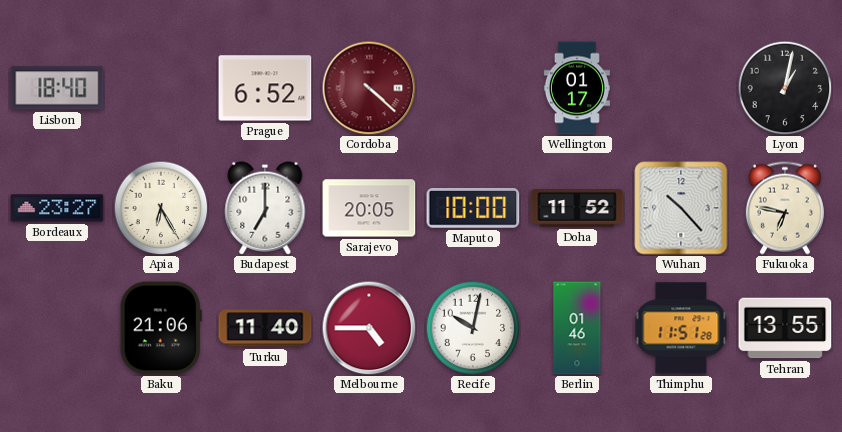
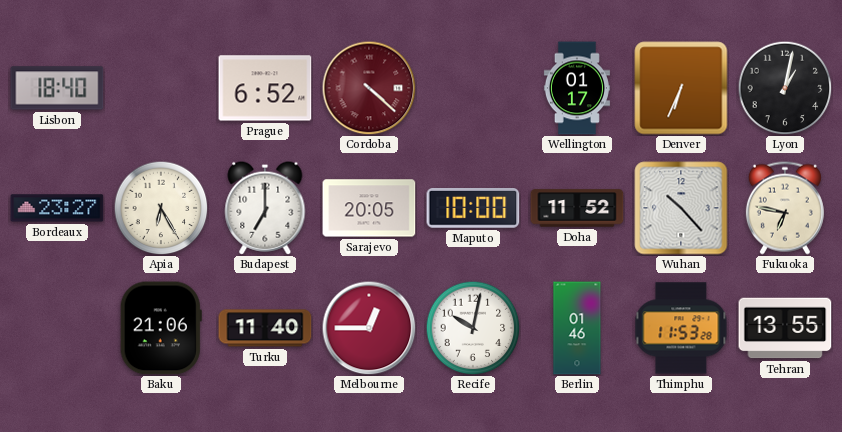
Denver: none -> 6:34 (681, 88)
Melbourne: 4:45 -> 12:45 (369, 328)
Thimphu: 11:51 -> 11:53 (681, 328)
